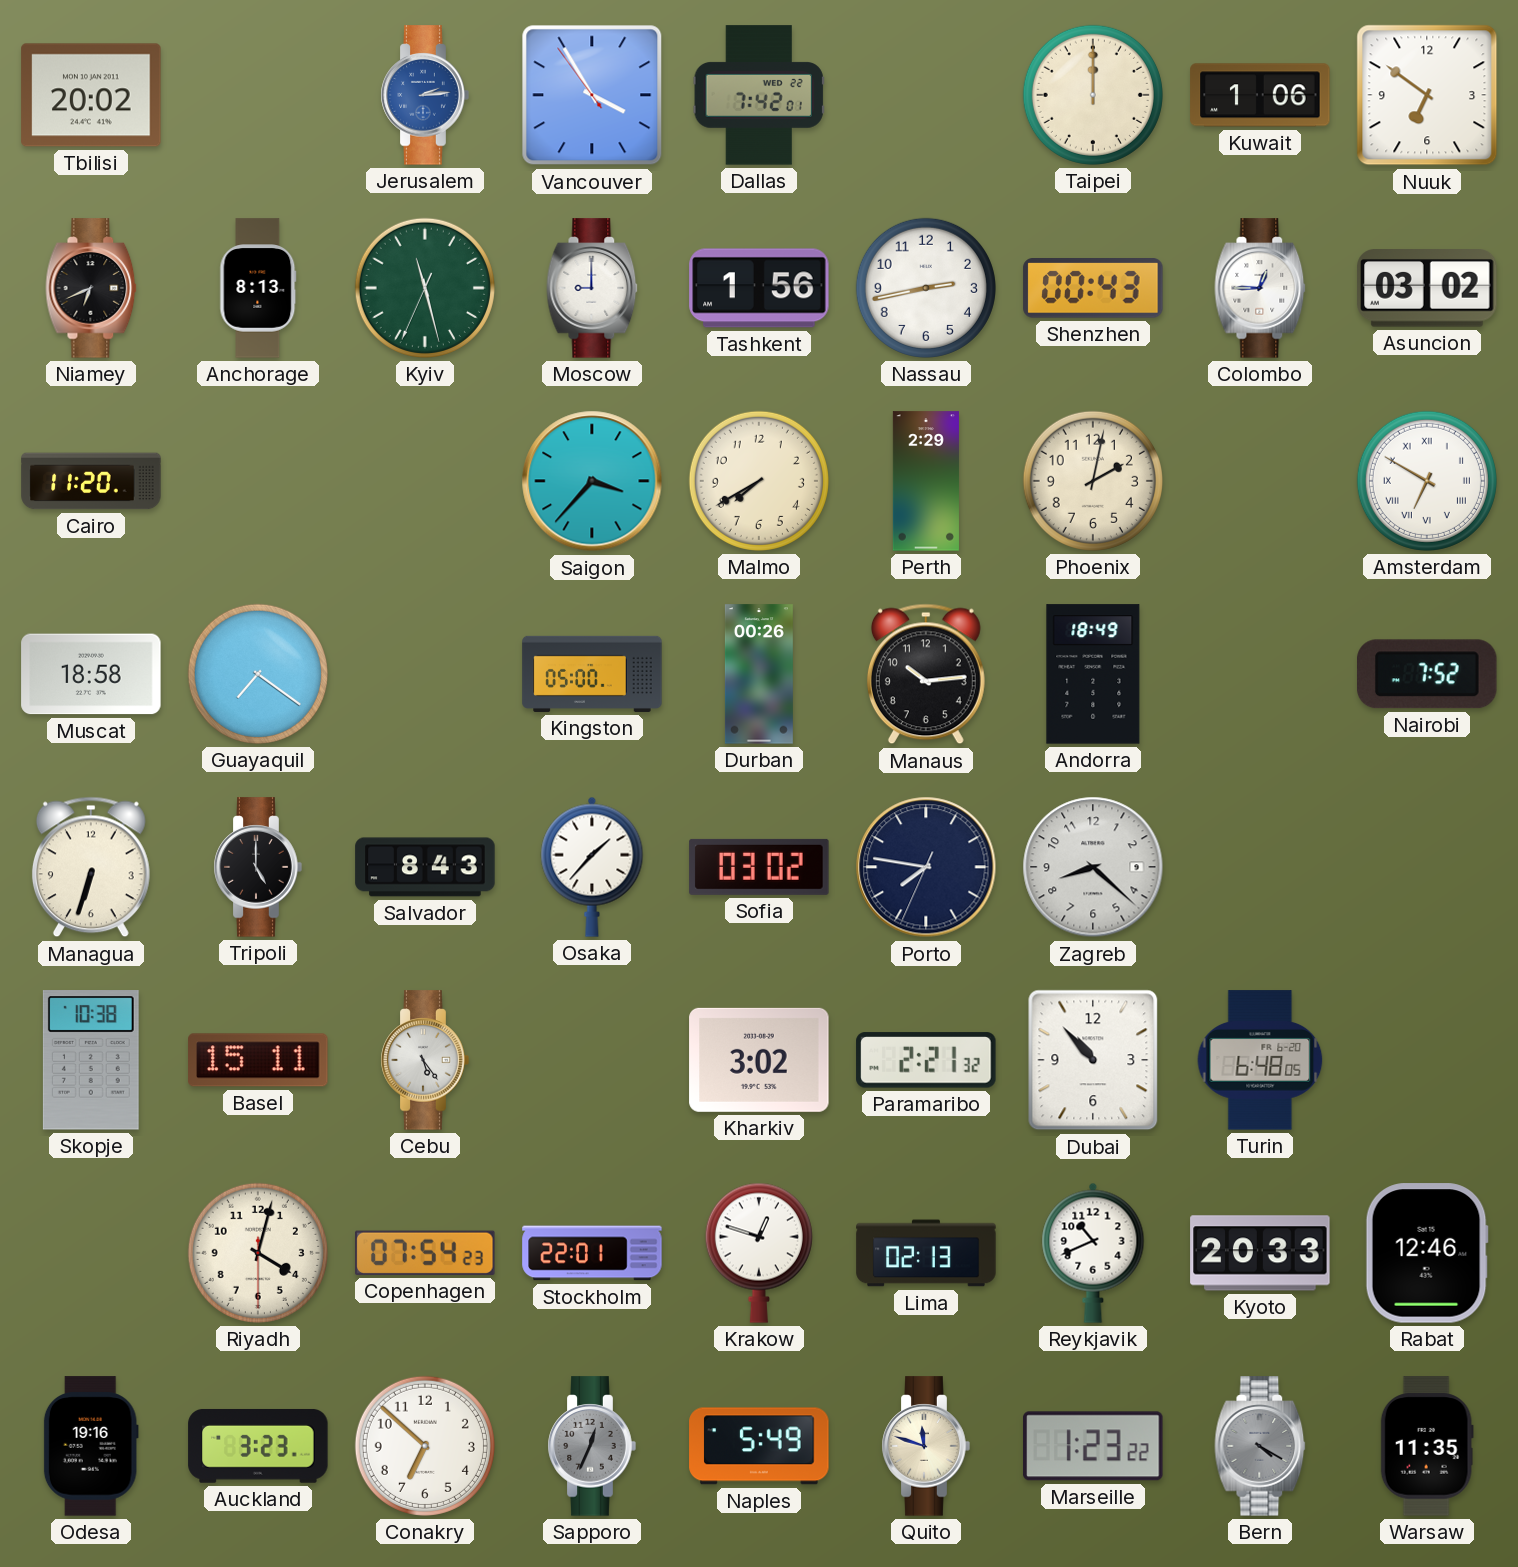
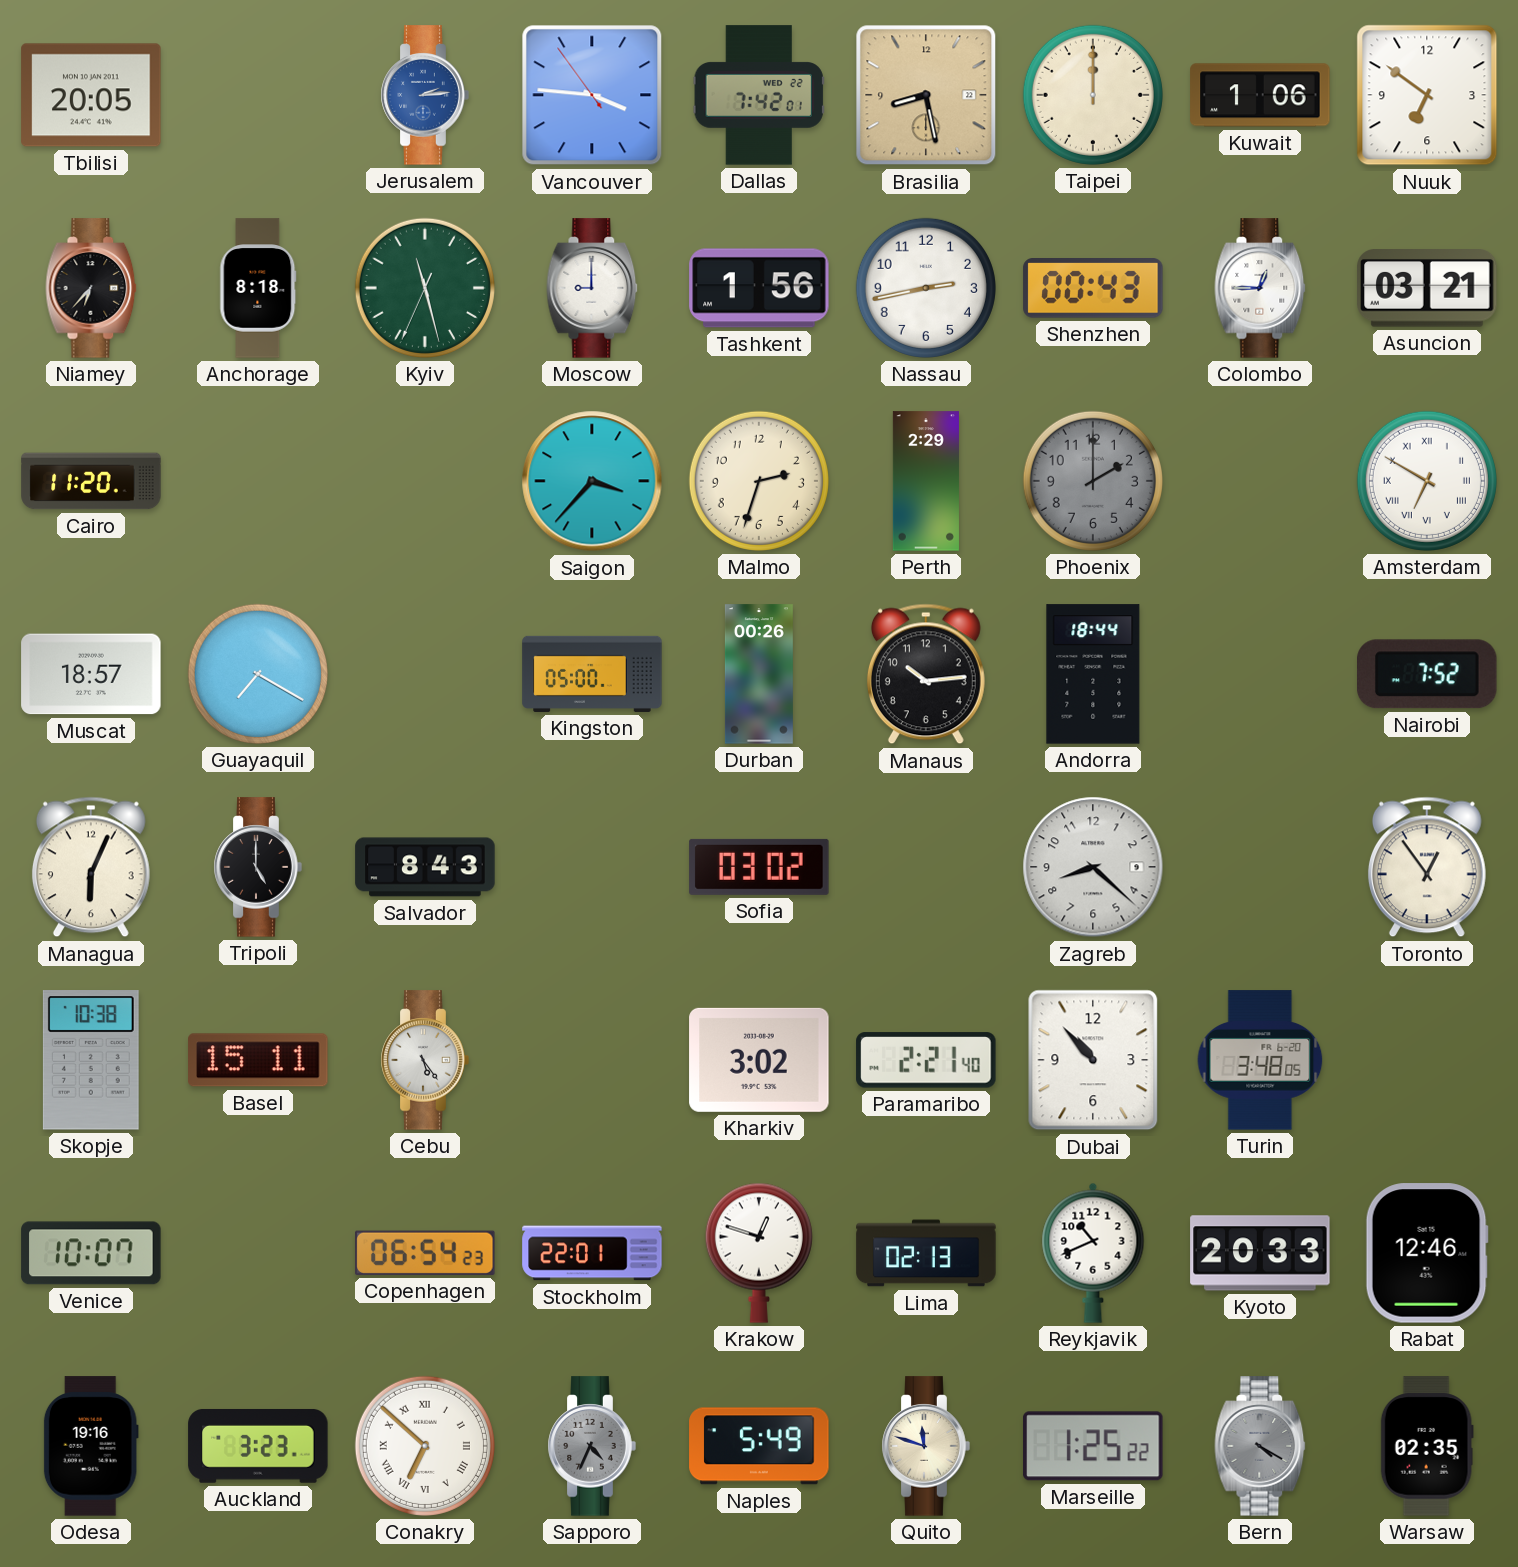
Tbilisi: 20:02 -> 20:05 (91, 95)
Vancouver: 3:54 -> 3:45 (592, 95)
Brasilia: none -> 8:28 (926, 95)
Niamey: 6:41 -> 6:37 (91, 288)
Anchorage: 8:13 -> 8:18 (258, 288)
Asuncion: 03:02 -> 03:21 (1427, 288)
Malmo: 7:40 -> 2:33 (759, 481)
Phoenix: 2:02 -> 2:00 (1093, 481)
Phoenix dial: cream -> grey (1093, 481)
Muscat: 18:58 -> 18:57 (91, 674)
Guayaquil: 7:21 -> 7:20 (258, 674)
Andorra: 18:49 -> 18:44 (1093, 674)
Managua: 6:33 -> 6:04 (91, 867)
Osaka: 1:37 -> none (592, 867)
Porto: 7:46 -> none (926, 867)
Toronto: none -> 12:54 (1427, 867)
Paramaribo: 2:21:32 -> 2:21:40 (926, 1060)
Turin: 6:48 -> 3:48 (1260, 1060)
Venice: none -> 10:07 (91, 1253)
Riyadh: 4:02 -> none (258, 1253)
Copenhagen: 07:54 -> 06:54 (425, 1253)
Conakry numerals: Arabic -> Roman (425, 1446)
Sapporo: 12:34 -> 4:34 (592, 1446)
Marseille: 1:23 -> 1:25 (1093, 1446)
Warsaw: 11:35 -> 02:35 (1427, 1446)
